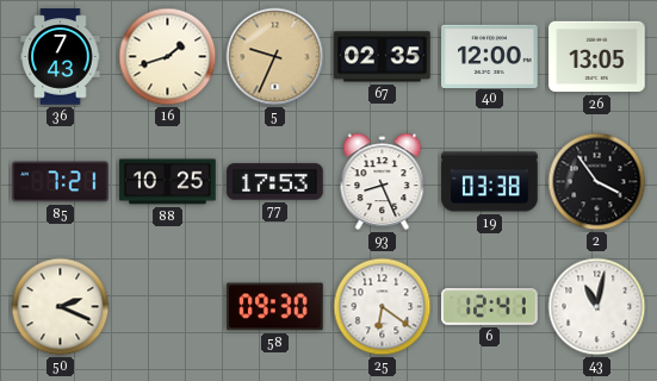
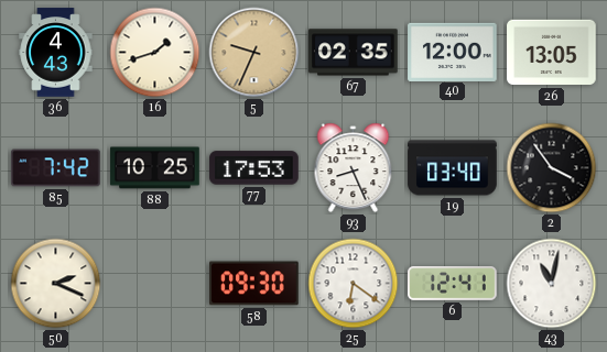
36: 7:43 -> 4:43 (56, 53)
85: 7:21 -> 7:42 (56, 168)
19: 03:38 -> 03:40 (453, 168)
